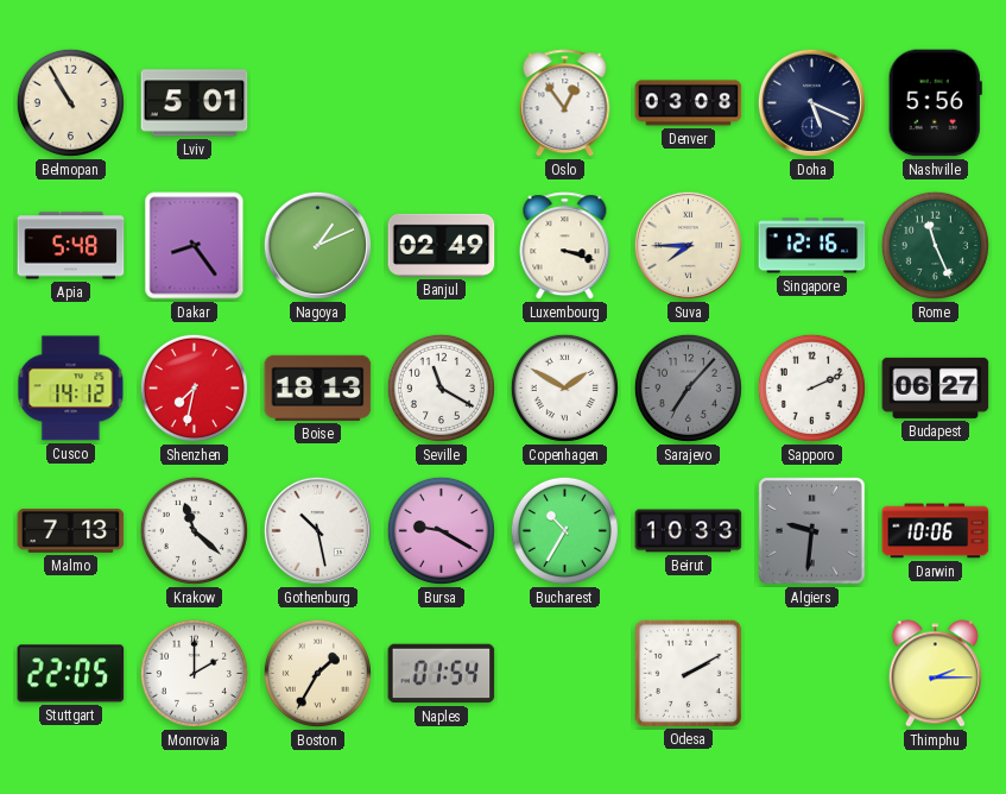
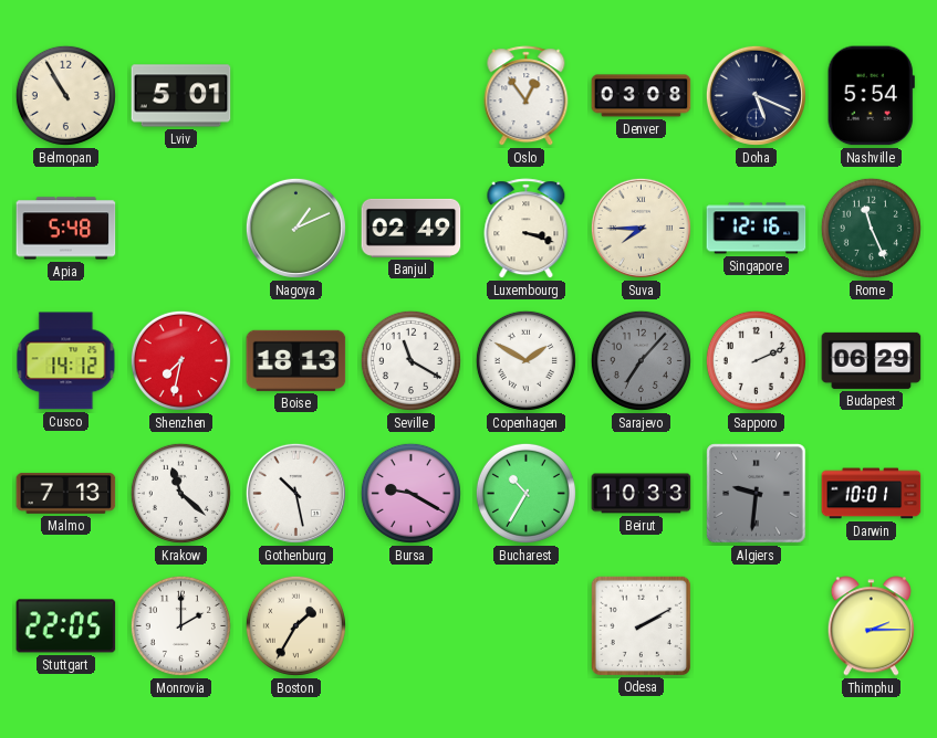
Nashville: 5:56 -> 5:54 (871, 96)
Dakar: 8:24 -> none (195, 246)
Budapest: 06:27 -> 06:29 (872, 360)
Darwin: 10:06 -> 10:01 (872, 494)
Naples: 01:54 -> none (442, 674)
